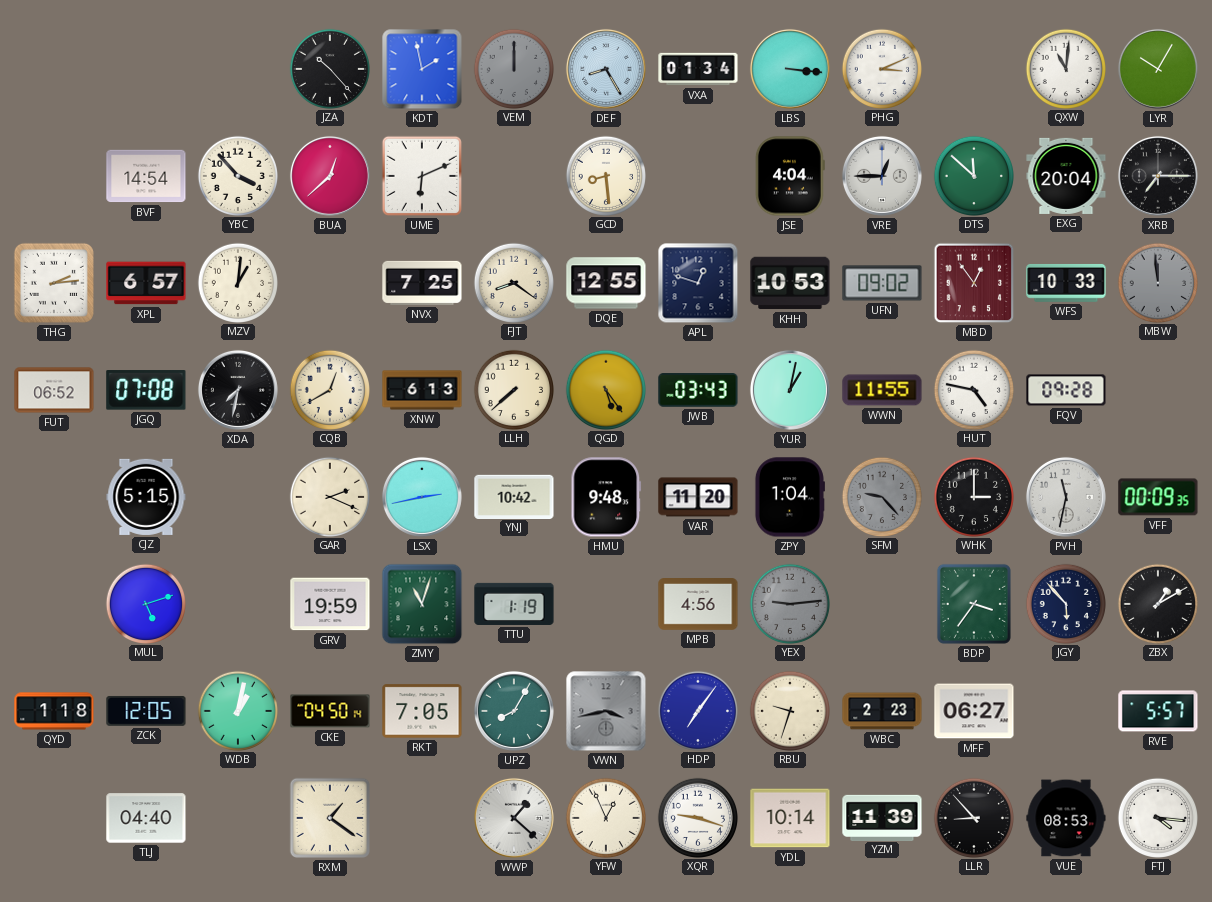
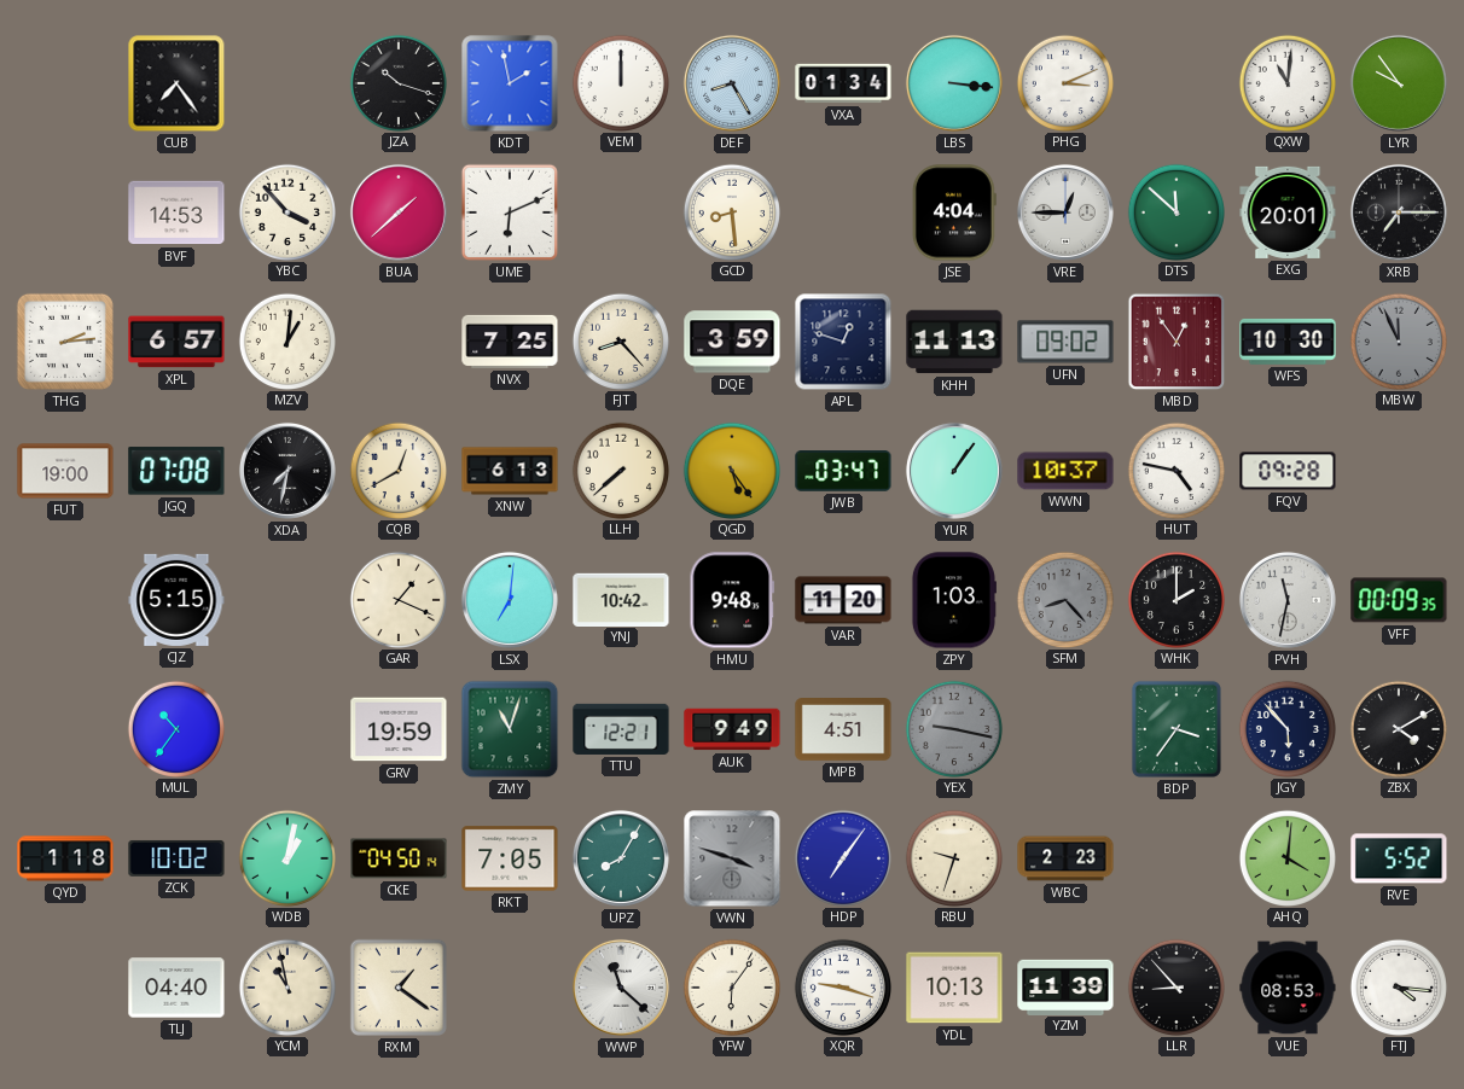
CUB: none -> 7:24 (176, 83)
JZA: 10:23 -> 10:18 (397, 82)
VEM dial: grey -> white (620, 82)
LYR: 10:05 -> 9:54 (1399, 83)
BVF: 14:54 -> 14:53 (176, 212)
BUA: 12:38 -> 1:38 (399, 212)
EXG: 20:04 -> 20:01 (1288, 212)
FJT: 8:21 -> 8:23 (620, 340)
DQE: 12:55 -> 3:59 (732, 342)
KHH: 10:53 -> 11:13 (954, 342)
WFS: 10:33 -> 10:30 (1288, 342)
MBW: 11:59 -> 11:56 (1398, 340)
FUT: 06:52 -> 19:00 (65, 471)
JWB: 03:43 -> 03:47 (843, 471)
YUR: 1:02 -> 1:06 (954, 471)
WWN: 11:55 -> 10:37 (1065, 471)
GAR: 2:19 -> 1:19 (397, 599)
LSX: 2:43 -> 7:01 (510, 600)
ZPY: 1:04 -> 1:03 (953, 600)
SFM: 9:23 -> 8:23 (1064, 599)
WHK: 3:00 -> 2:00 (1175, 599)
MUL: 5:12 -> 10:36 (175, 728)
TTU: 1:19 -> 12:21 (621, 729)
AUK: none -> 9:49 (732, 729)
MPB: 4:56 -> 4:51 (843, 730)
YEX: 9:14 -> 9:17 (953, 728)
ZBX: 1:10 -> 4:10 (1398, 728)
ZCK: 12:05 -> 10:02 (176, 858)
VWN: 3:43 -> 3:48 (732, 858)
MFF: 06:27 -> none (974, 711)
AHQ: none -> 4:01 (1286, 857)
RVE: 5:57 -> 5:52 (1399, 858)
YCM: none -> 10:58 (286, 986)
WWP: 1:22 -> 11:22 (621, 988)
YFW: 12:56 -> 6:06 (731, 986)
YDL: 10:14 -> 10:13 (954, 988)
